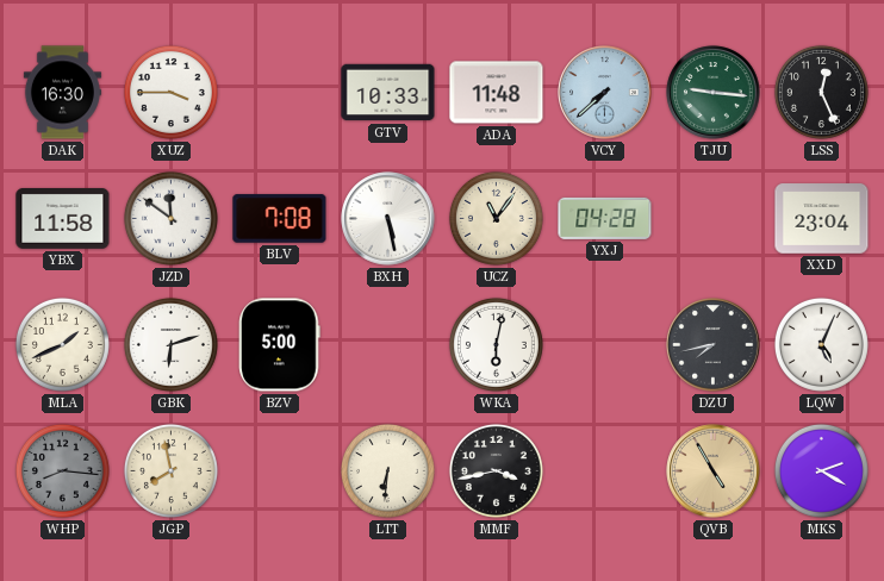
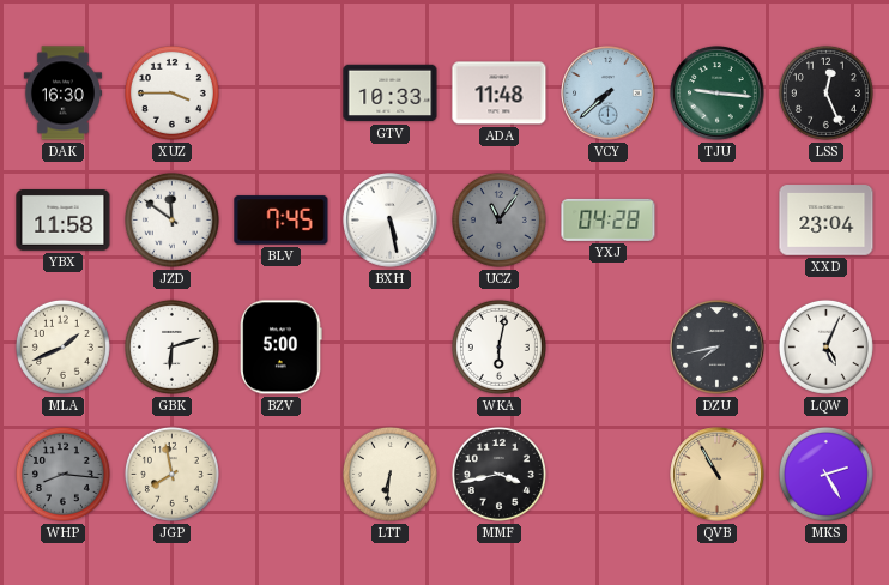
BLV: 7:08 -> 7:45 (282, 221)
UCZ dial: cream -> grey (498, 219)
QVB: 4:55 -> 10:55 (718, 475)
MKS: 2:20 -> 2:25 (825, 474)
